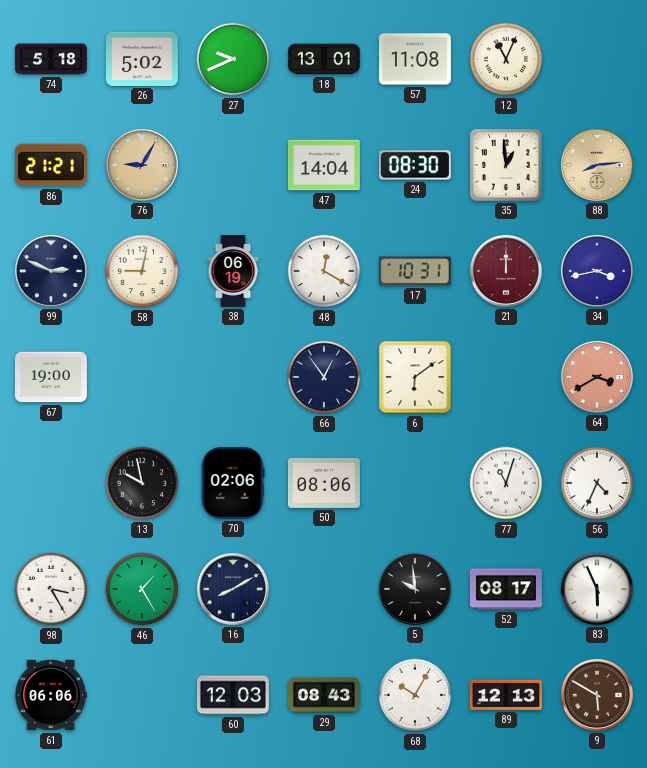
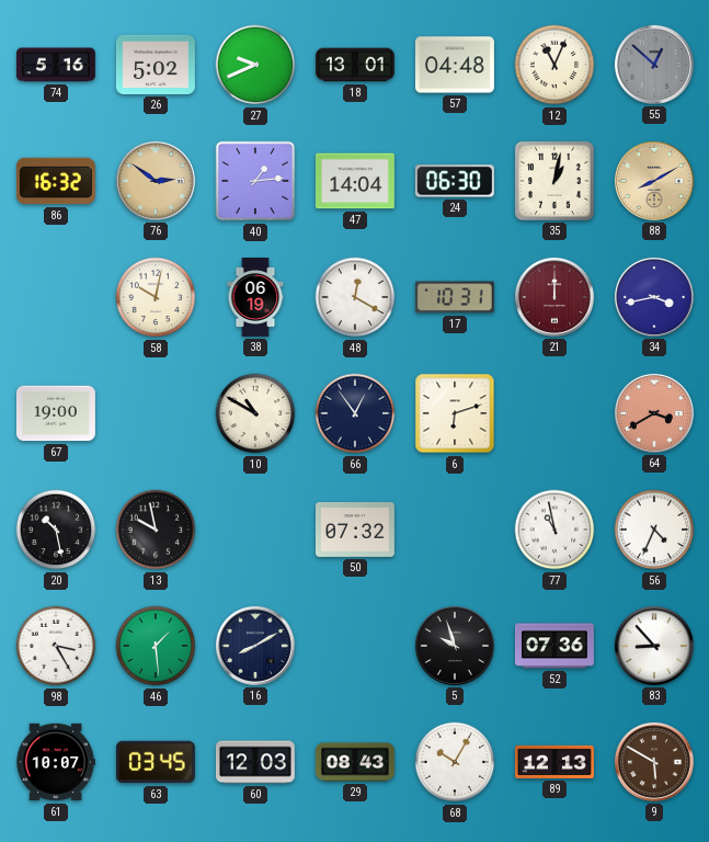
74: 5:18 -> 5:16 (56, 65)
57: 11:08 -> 04:48 (455, 65)
55: none -> 12:52 (654, 65)
86: 21:21 -> 16:32 (56, 181)
76: 9:05 -> 2:51 (156, 181)
40: none -> 1:14 (255, 181)
24: 08:30 -> 06:30 (455, 181)
35: 12:59 -> 1:02 (554, 181)
88: 8:14 -> 8:10 (654, 181)
99: 2:49 -> none (51, 271)
58: 9:02 -> 10:02 (156, 297)
10: none -> 10:50 (255, 413)
6: 6:09 -> 6:12 (455, 413)
20: none -> 10:28 (56, 530)
70: 02:06 -> none (233, 483)
50: 08:06 -> 07:32 (355, 530)
77: 11:03 -> 10:58 (554, 530)
46: 1:25 -> 1:29 (156, 646)
5: 9:59 -> 9:57 (455, 646)
52: 08:17 -> 07:36 (554, 646)
83: 5:56 -> 8:53 (654, 646)
61: 06:06 -> 10:07 (56, 762)
63: none -> 03:45 (156, 762)
